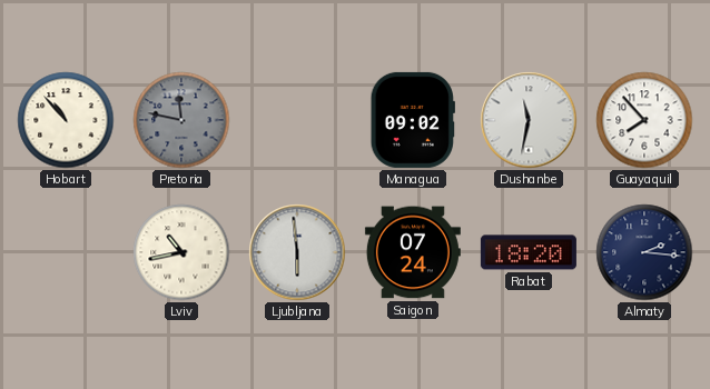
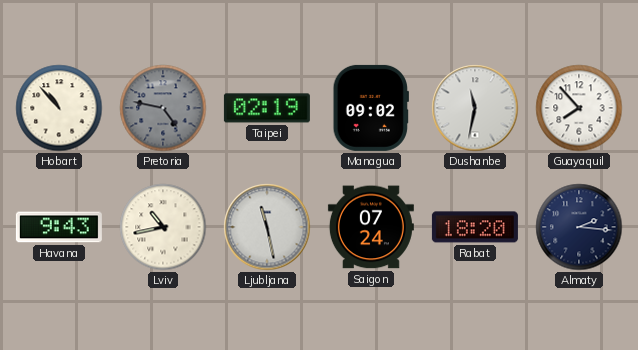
Pretoria: 11:47 -> 4:47 (163, 108)
Taipei: none -> 02:19 (267, 108)
Havana: none -> 9:43 (59, 227)
Ljubljana: 5:59 -> 11:28 (267, 227)
